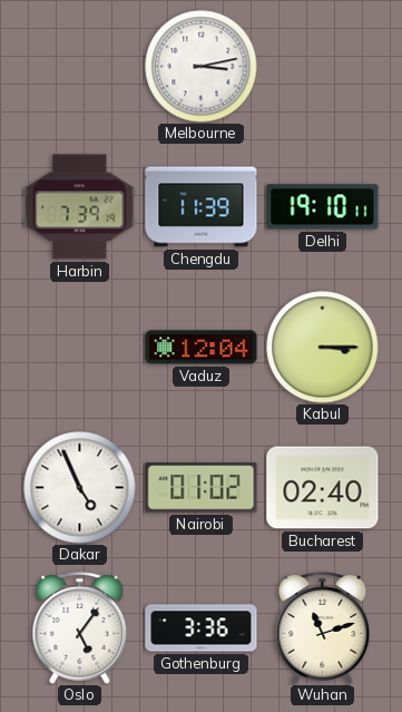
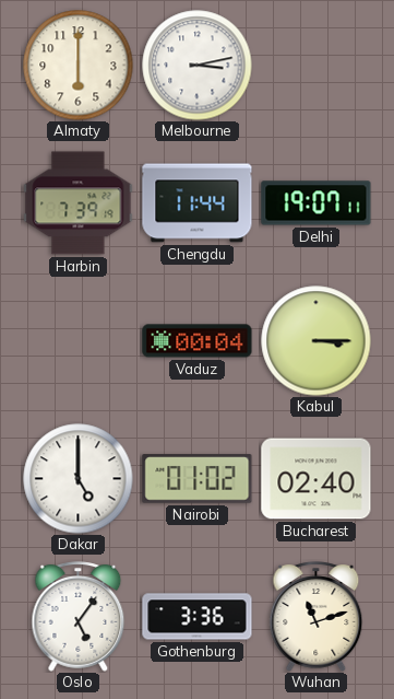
Almaty: none -> 6:00 (79, 66)
Chengdu: 11:39 -> 11:44 (198, 203)
Delhi: 19:10 -> 19:07 (317, 203)
Vaduz: 12:04 -> 00:04 (198, 341)
Dakar: 4:56 -> 5:00 (79, 479)
